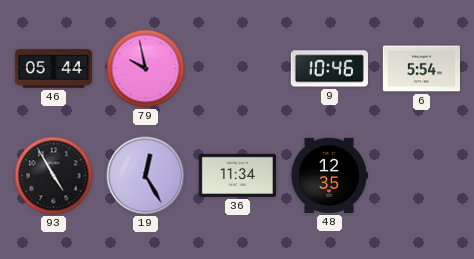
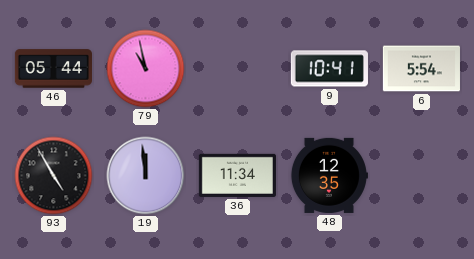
79: 9:58 -> 10:58 (146, 69)
9: 10:46 -> 10:41 (329, 69)
19: 12:25 -> 11:59 (146, 176)
